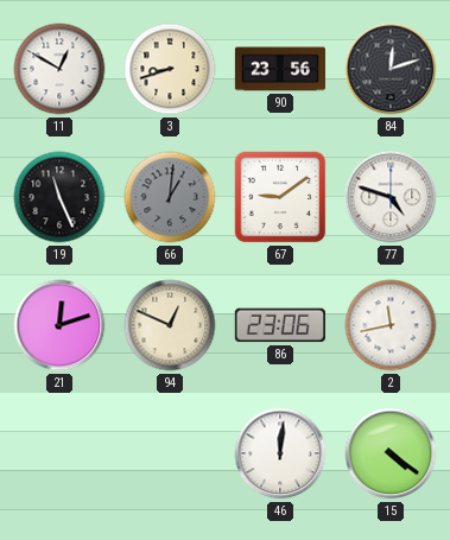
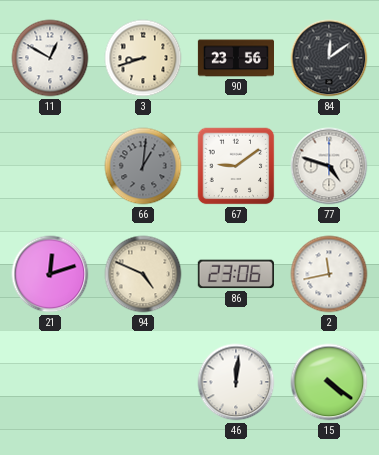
84: 12:12 -> 12:09 (329, 58)
19: 11:26 -> none (59, 197)
94: 12:49 -> 4:49 (143, 274)
